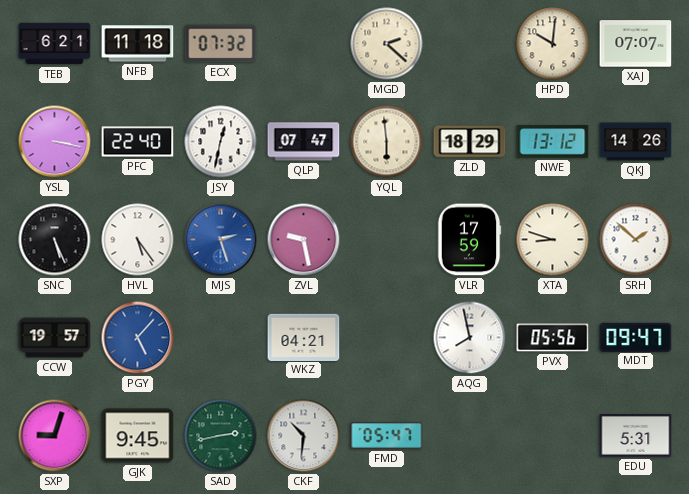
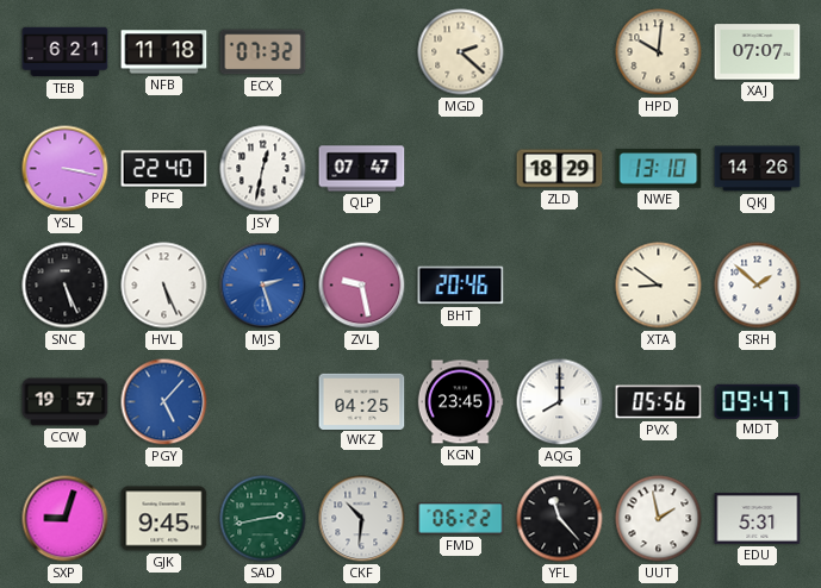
YQL: 5:59 -> none (387, 142)
NWE: 13:12 -> 13:10 (659, 169)
HVL: 5:24 -> 5:26 (164, 286)
BHT: none -> 20:46 (461, 286)
VLR: 17:59 -> none (469, 240)
XTA: 8:48 -> 8:51 (659, 286)
WKZ: 04:21 -> 04:25 (362, 401)
KGN: none -> 23:45 (460, 402)
AQG: 7:58 -> 8:00 (560, 402)
FMD: 05:47 -> 06:22 (461, 519)
YFL: none -> 11:23 (560, 519)
UUT: none -> 1:58 (659, 519)
